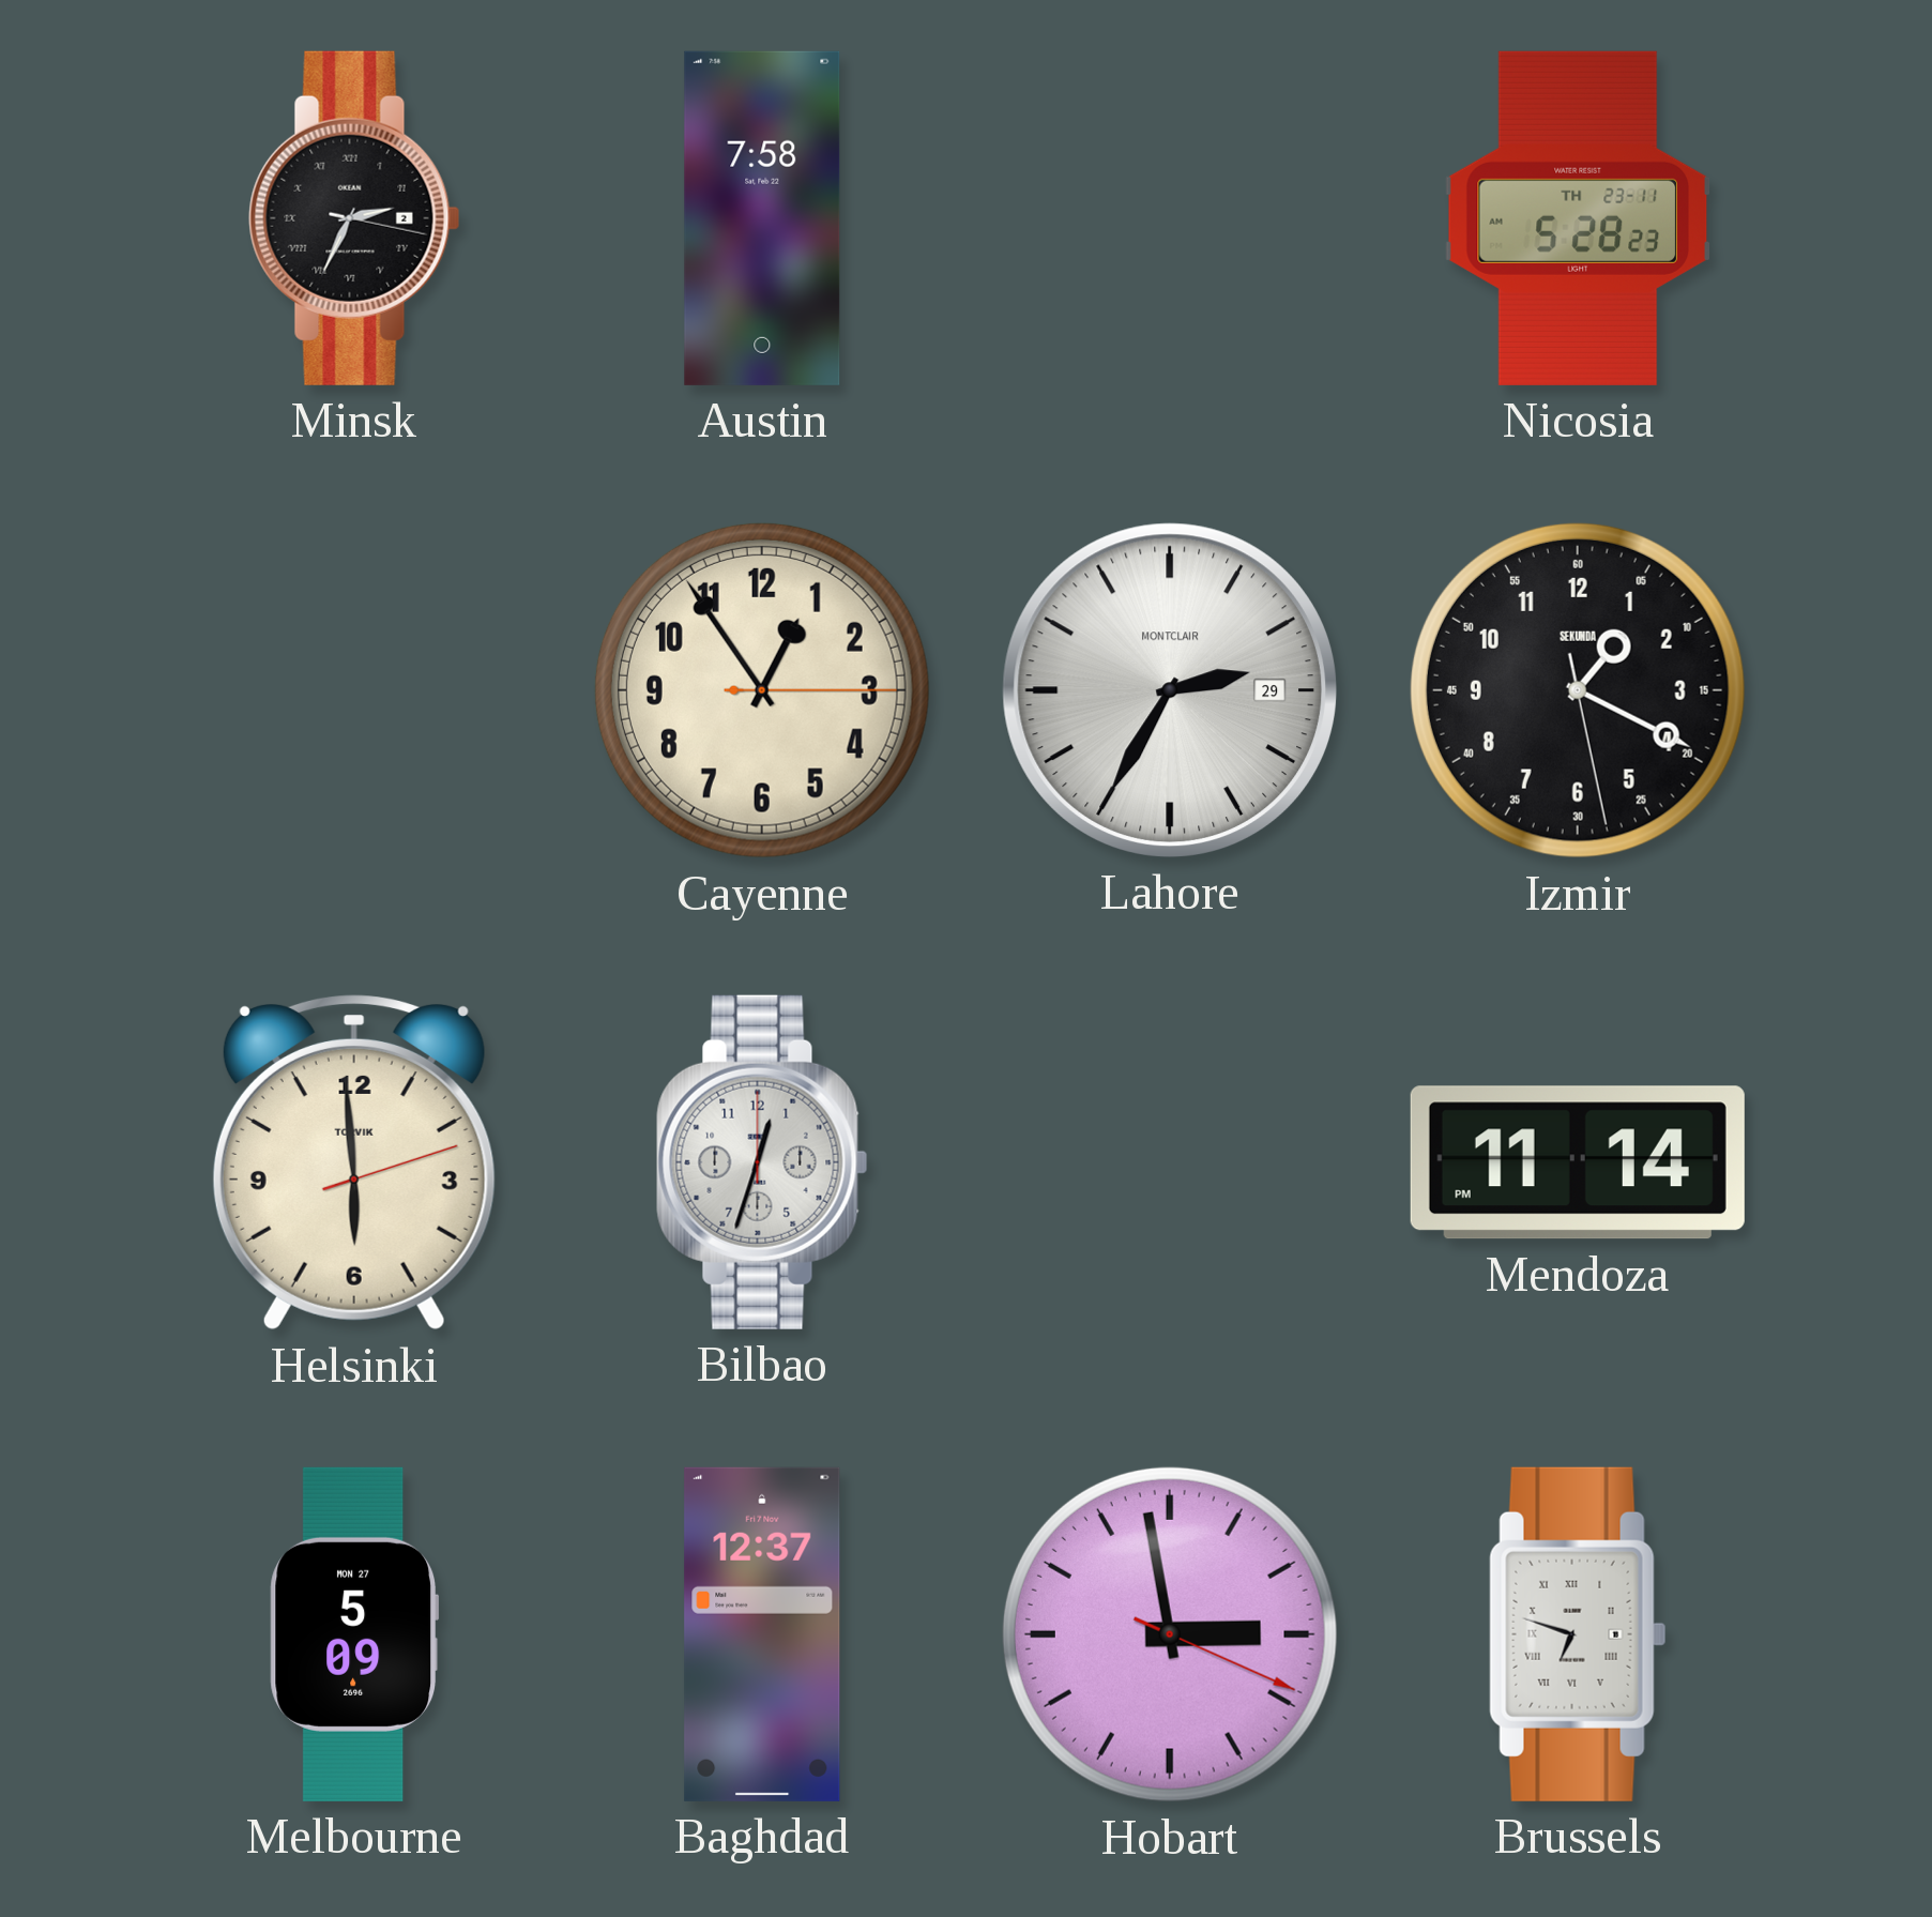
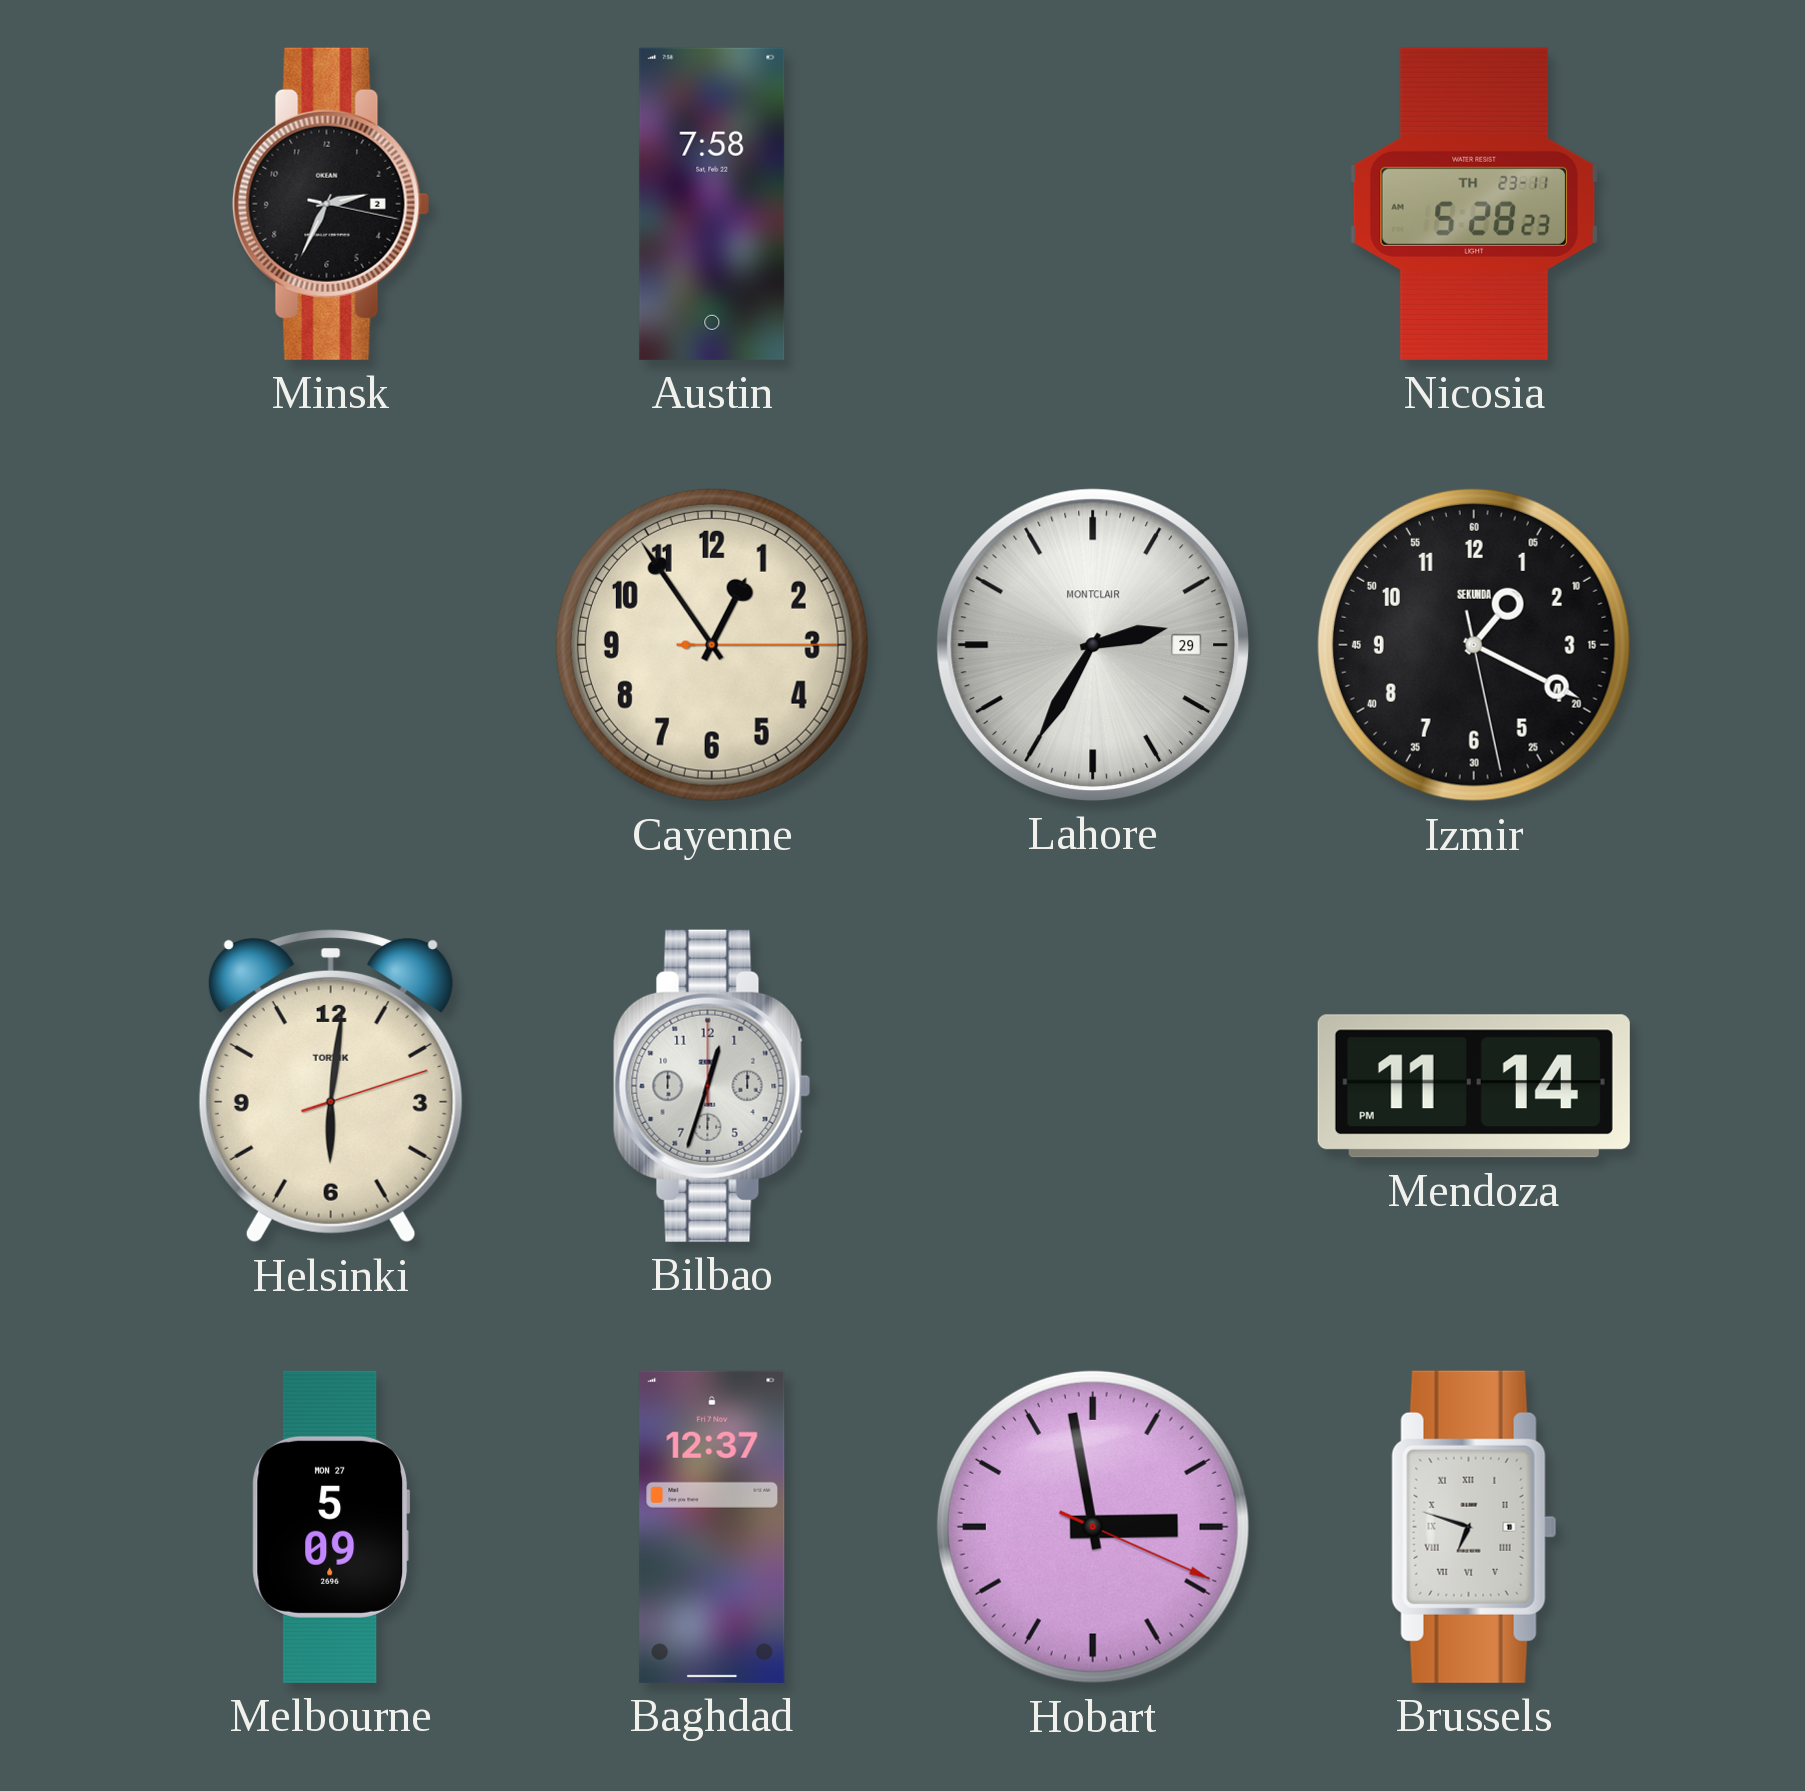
Minsk numerals: Roman -> Arabic (331, 204)
Helsinki: 5:59 -> 6:01 (331, 1086)
